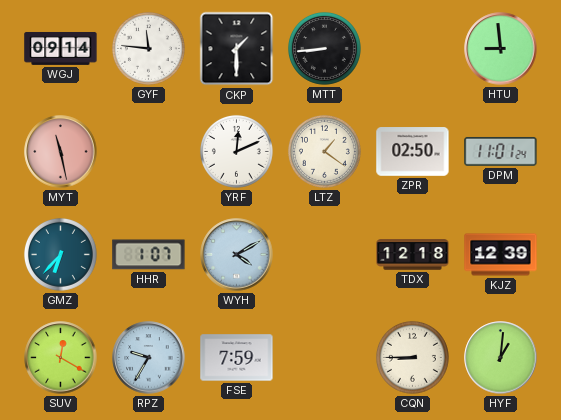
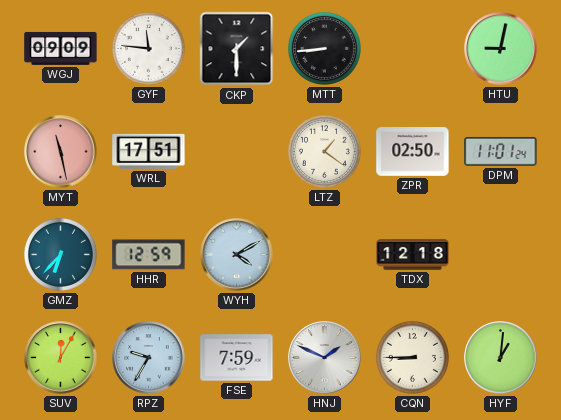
WGJ: 09:14 -> 09:09 (61, 48)
HTU: 8:59 -> 9:02 (501, 49)
WRL: none -> 17:51 (149, 151)
YRF: 12:11 -> none (236, 151)
HHR: 1:07 -> 12:59 (149, 255)
KJZ: 12:39 -> none (501, 255)
SUV: 12:20 -> 12:05 (61, 358)
HNJ: none -> 1:49 (325, 358)
